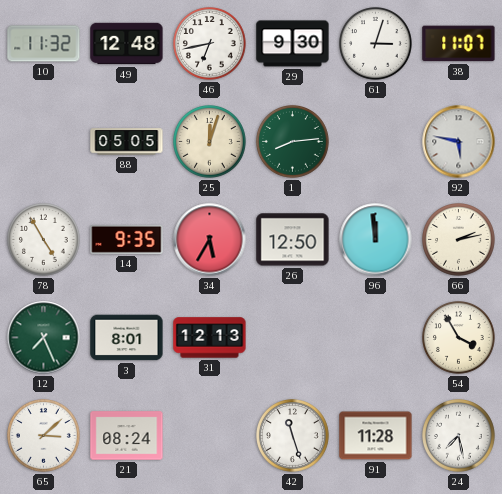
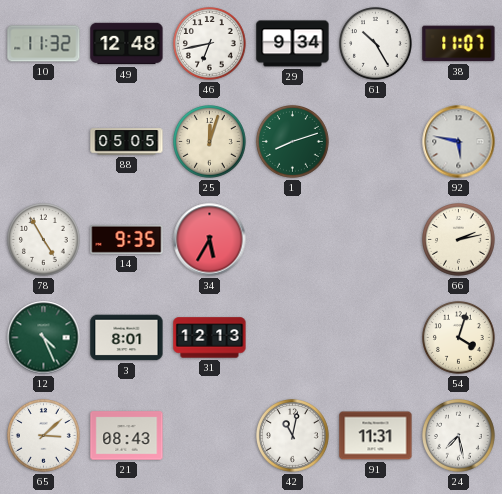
29: 9:30 -> 9:34 (293, 44)
61: 3:03 -> 10:25 (376, 44)
1: 8:14 -> 8:12 (293, 142)
26: 12:50 -> none (293, 240)
96: 11:59 -> none (376, 240)
12: 7:26 -> 4:26 (44, 338)
54: 3:55 -> 4:03 (459, 338)
21: 08:24 -> 08:43 (127, 436)
42: 11:27 -> 11:02 (293, 436)
91: 11:28 -> 11:31 (376, 436)
